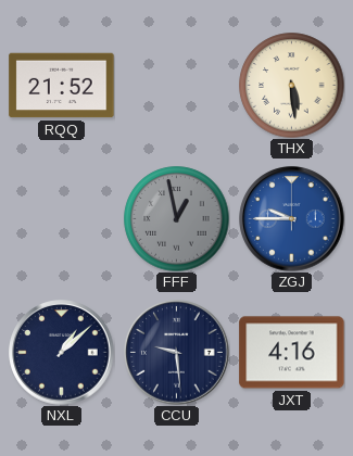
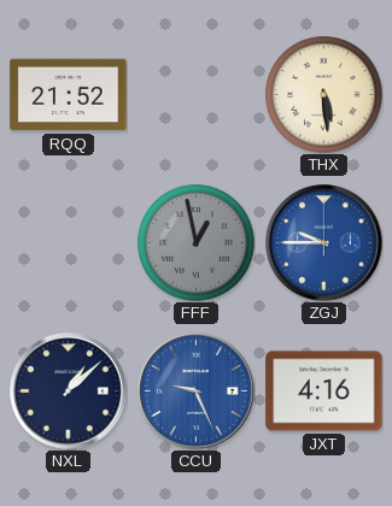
CCU: 9:29 -> 9:26 (197, 392)
CCU dial: navy -> blue (197, 392)
